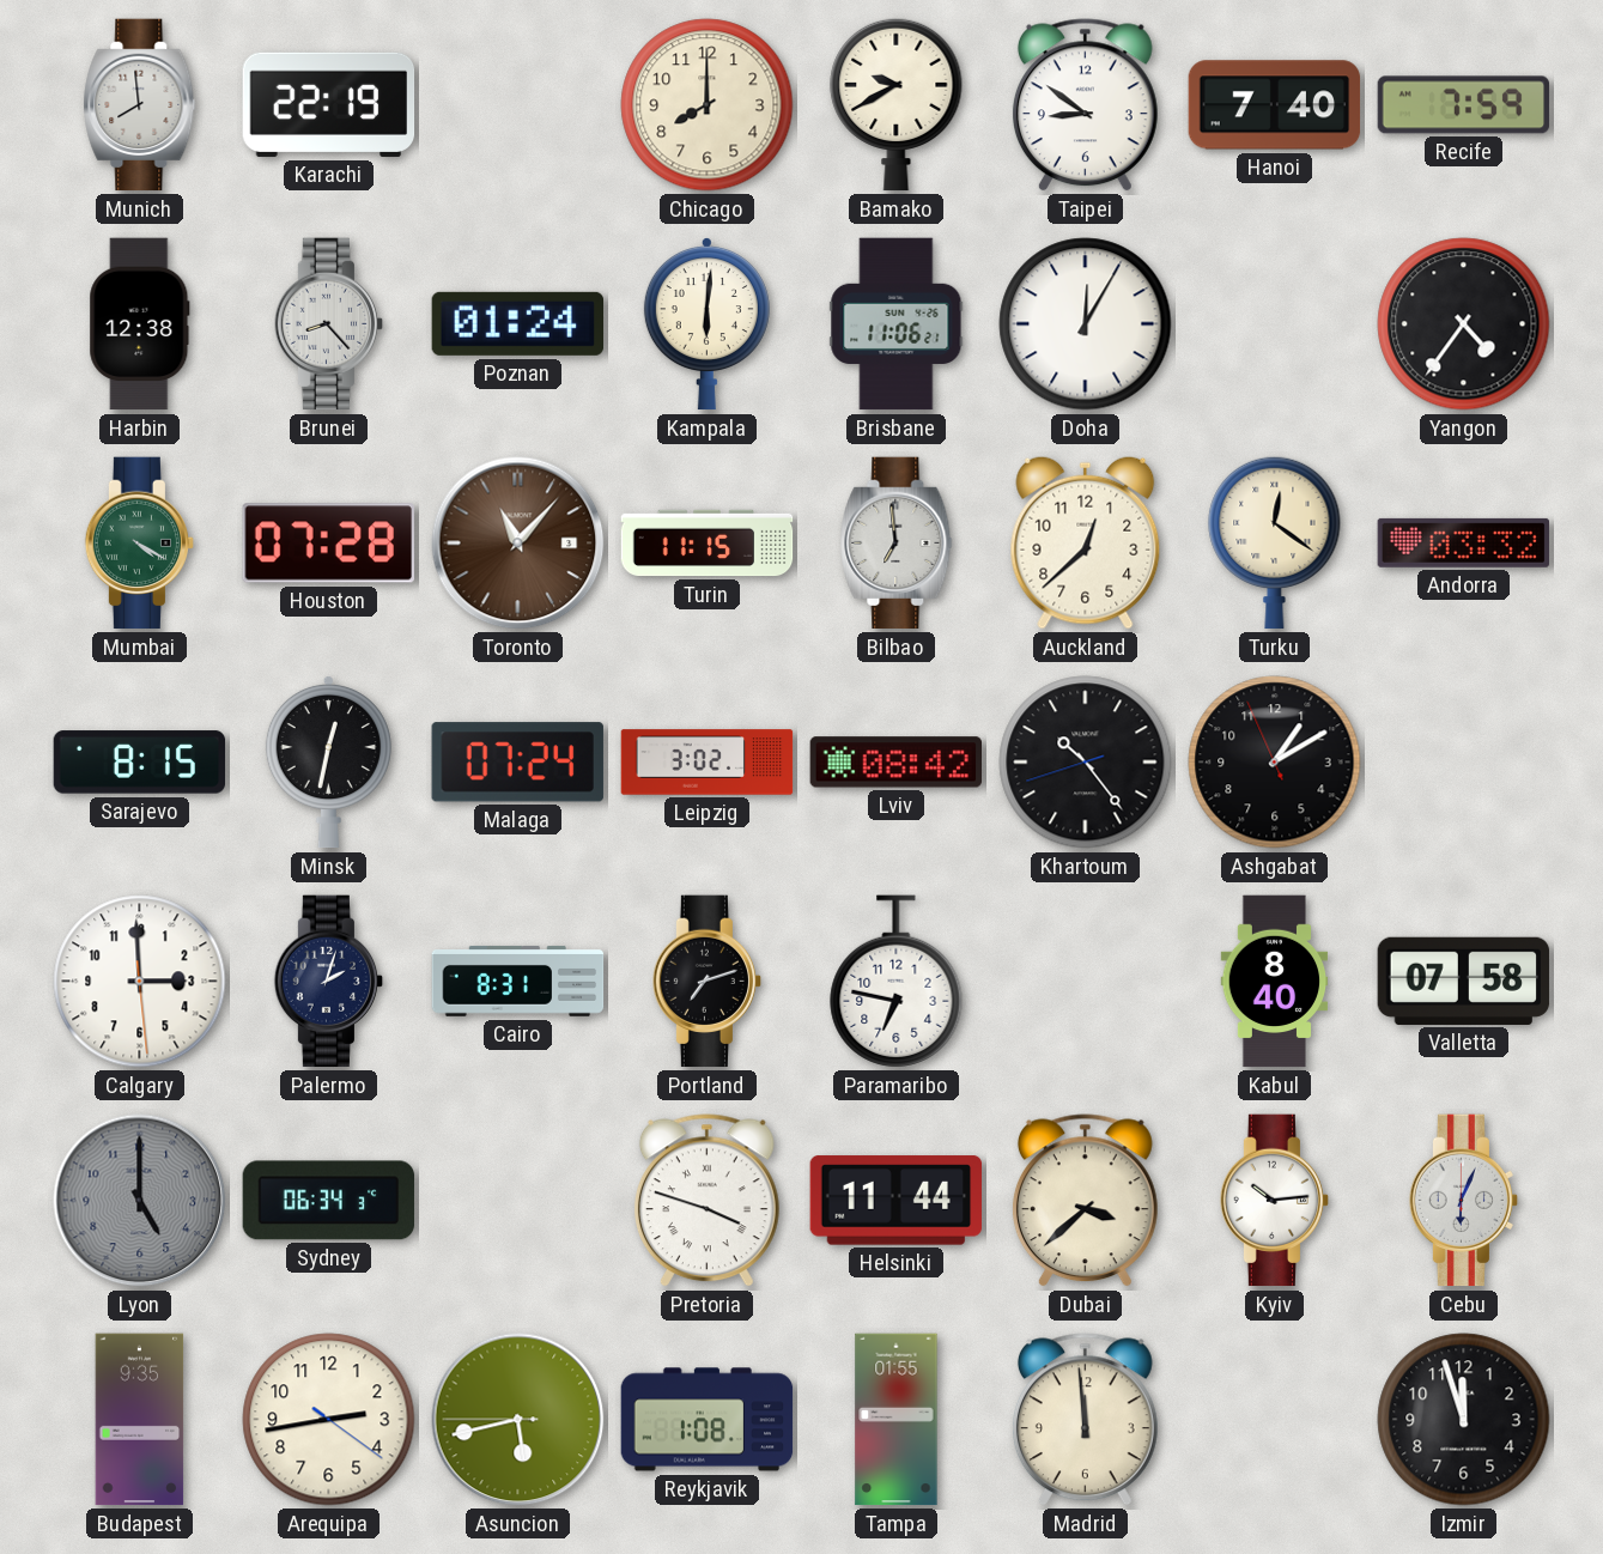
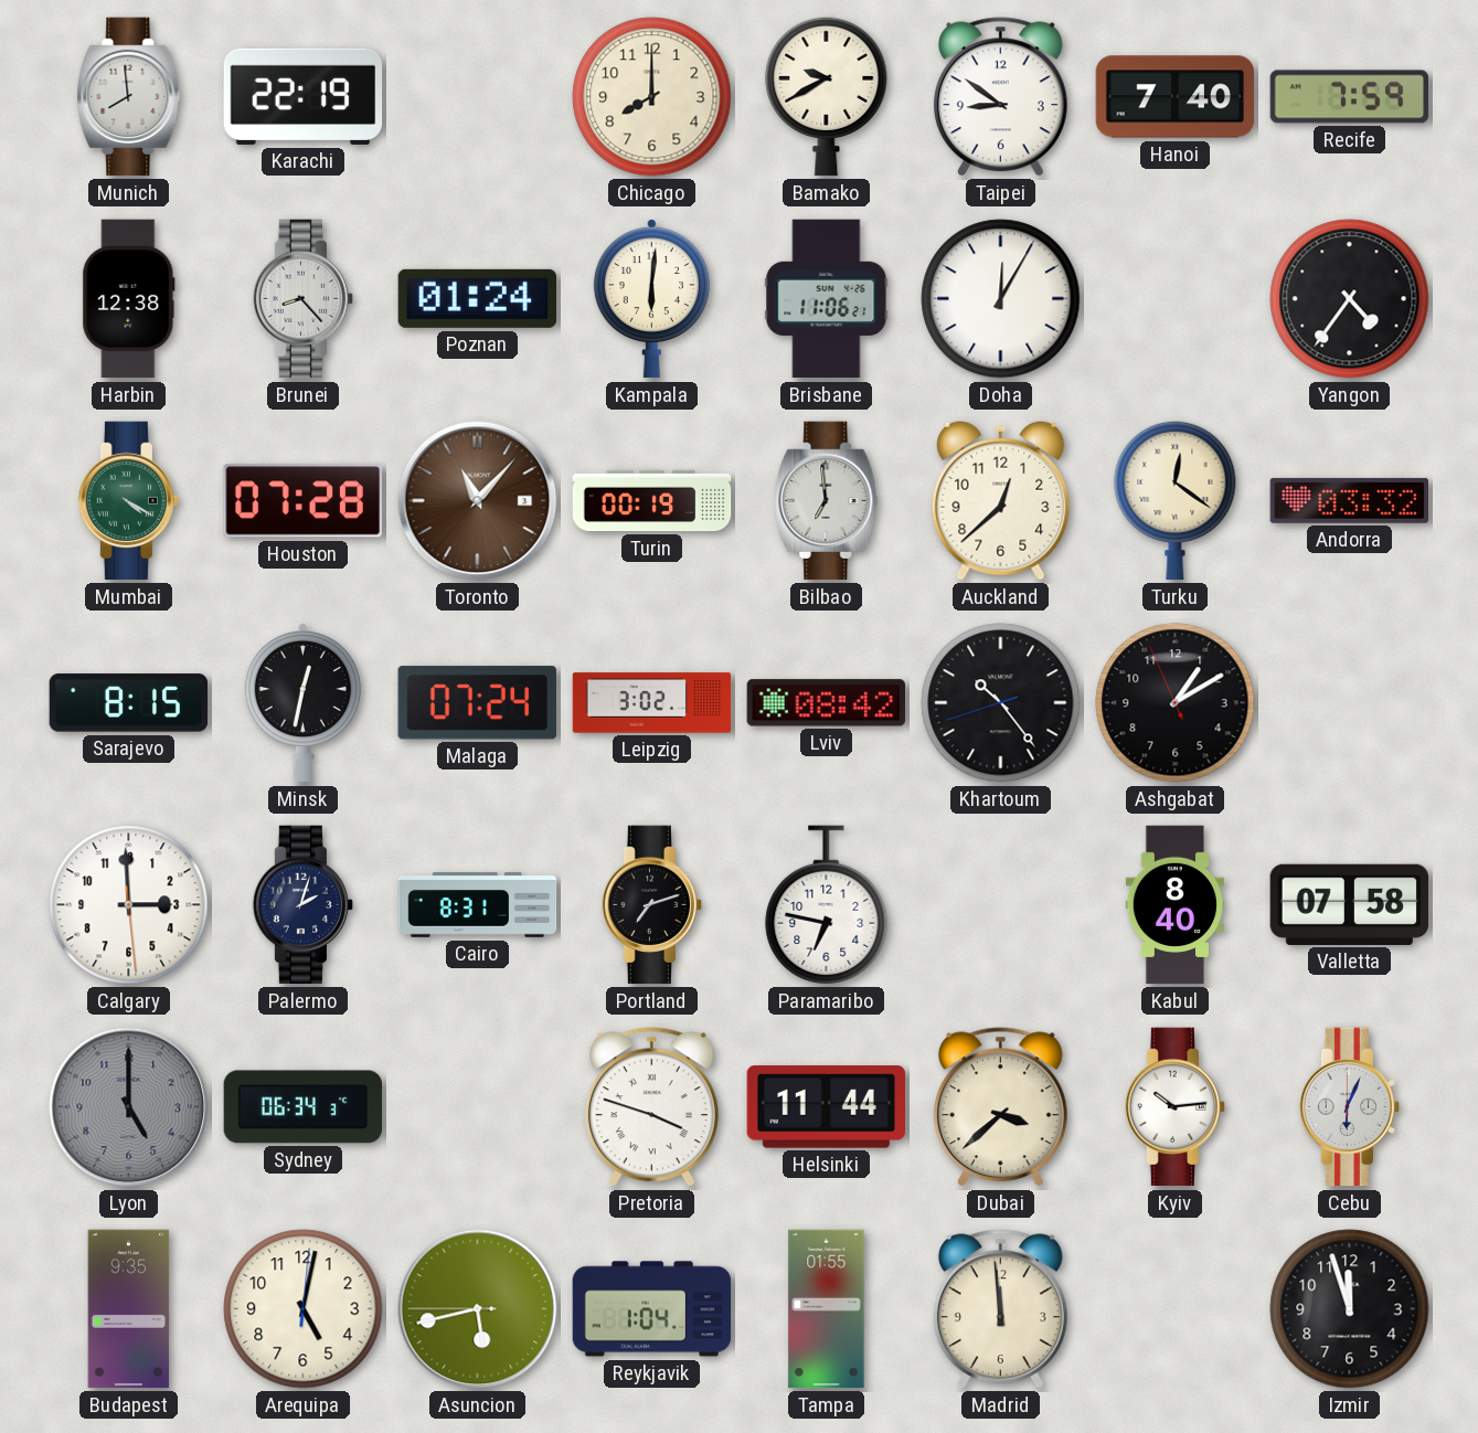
Turin: 11:15 -> 00:19 (652, 501)
Arequipa: 2:43 -> 5:02 (304, 1309)
Reykjavik: 1:08 -> 1:04 (652, 1309)
